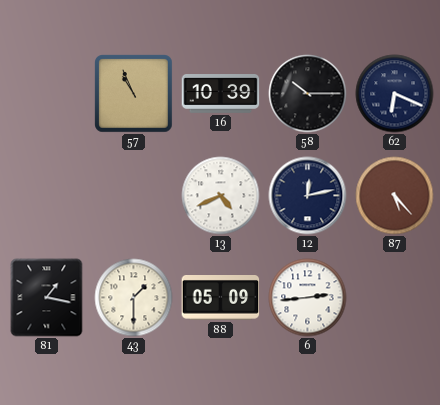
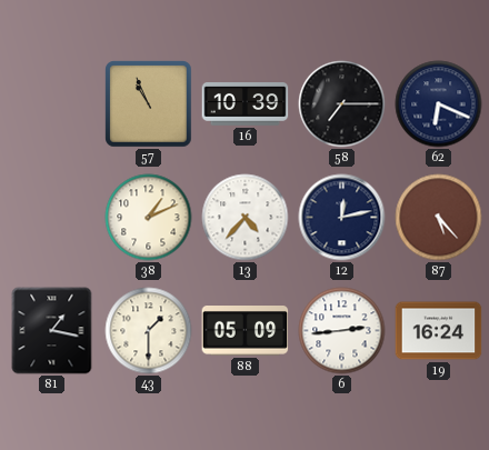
58: 10:15 -> 7:15 (342, 104)
38: none -> 1:11 (149, 218)
13: 4:41 -> 4:37 (246, 218)
19: none -> 16:24 (439, 331)
